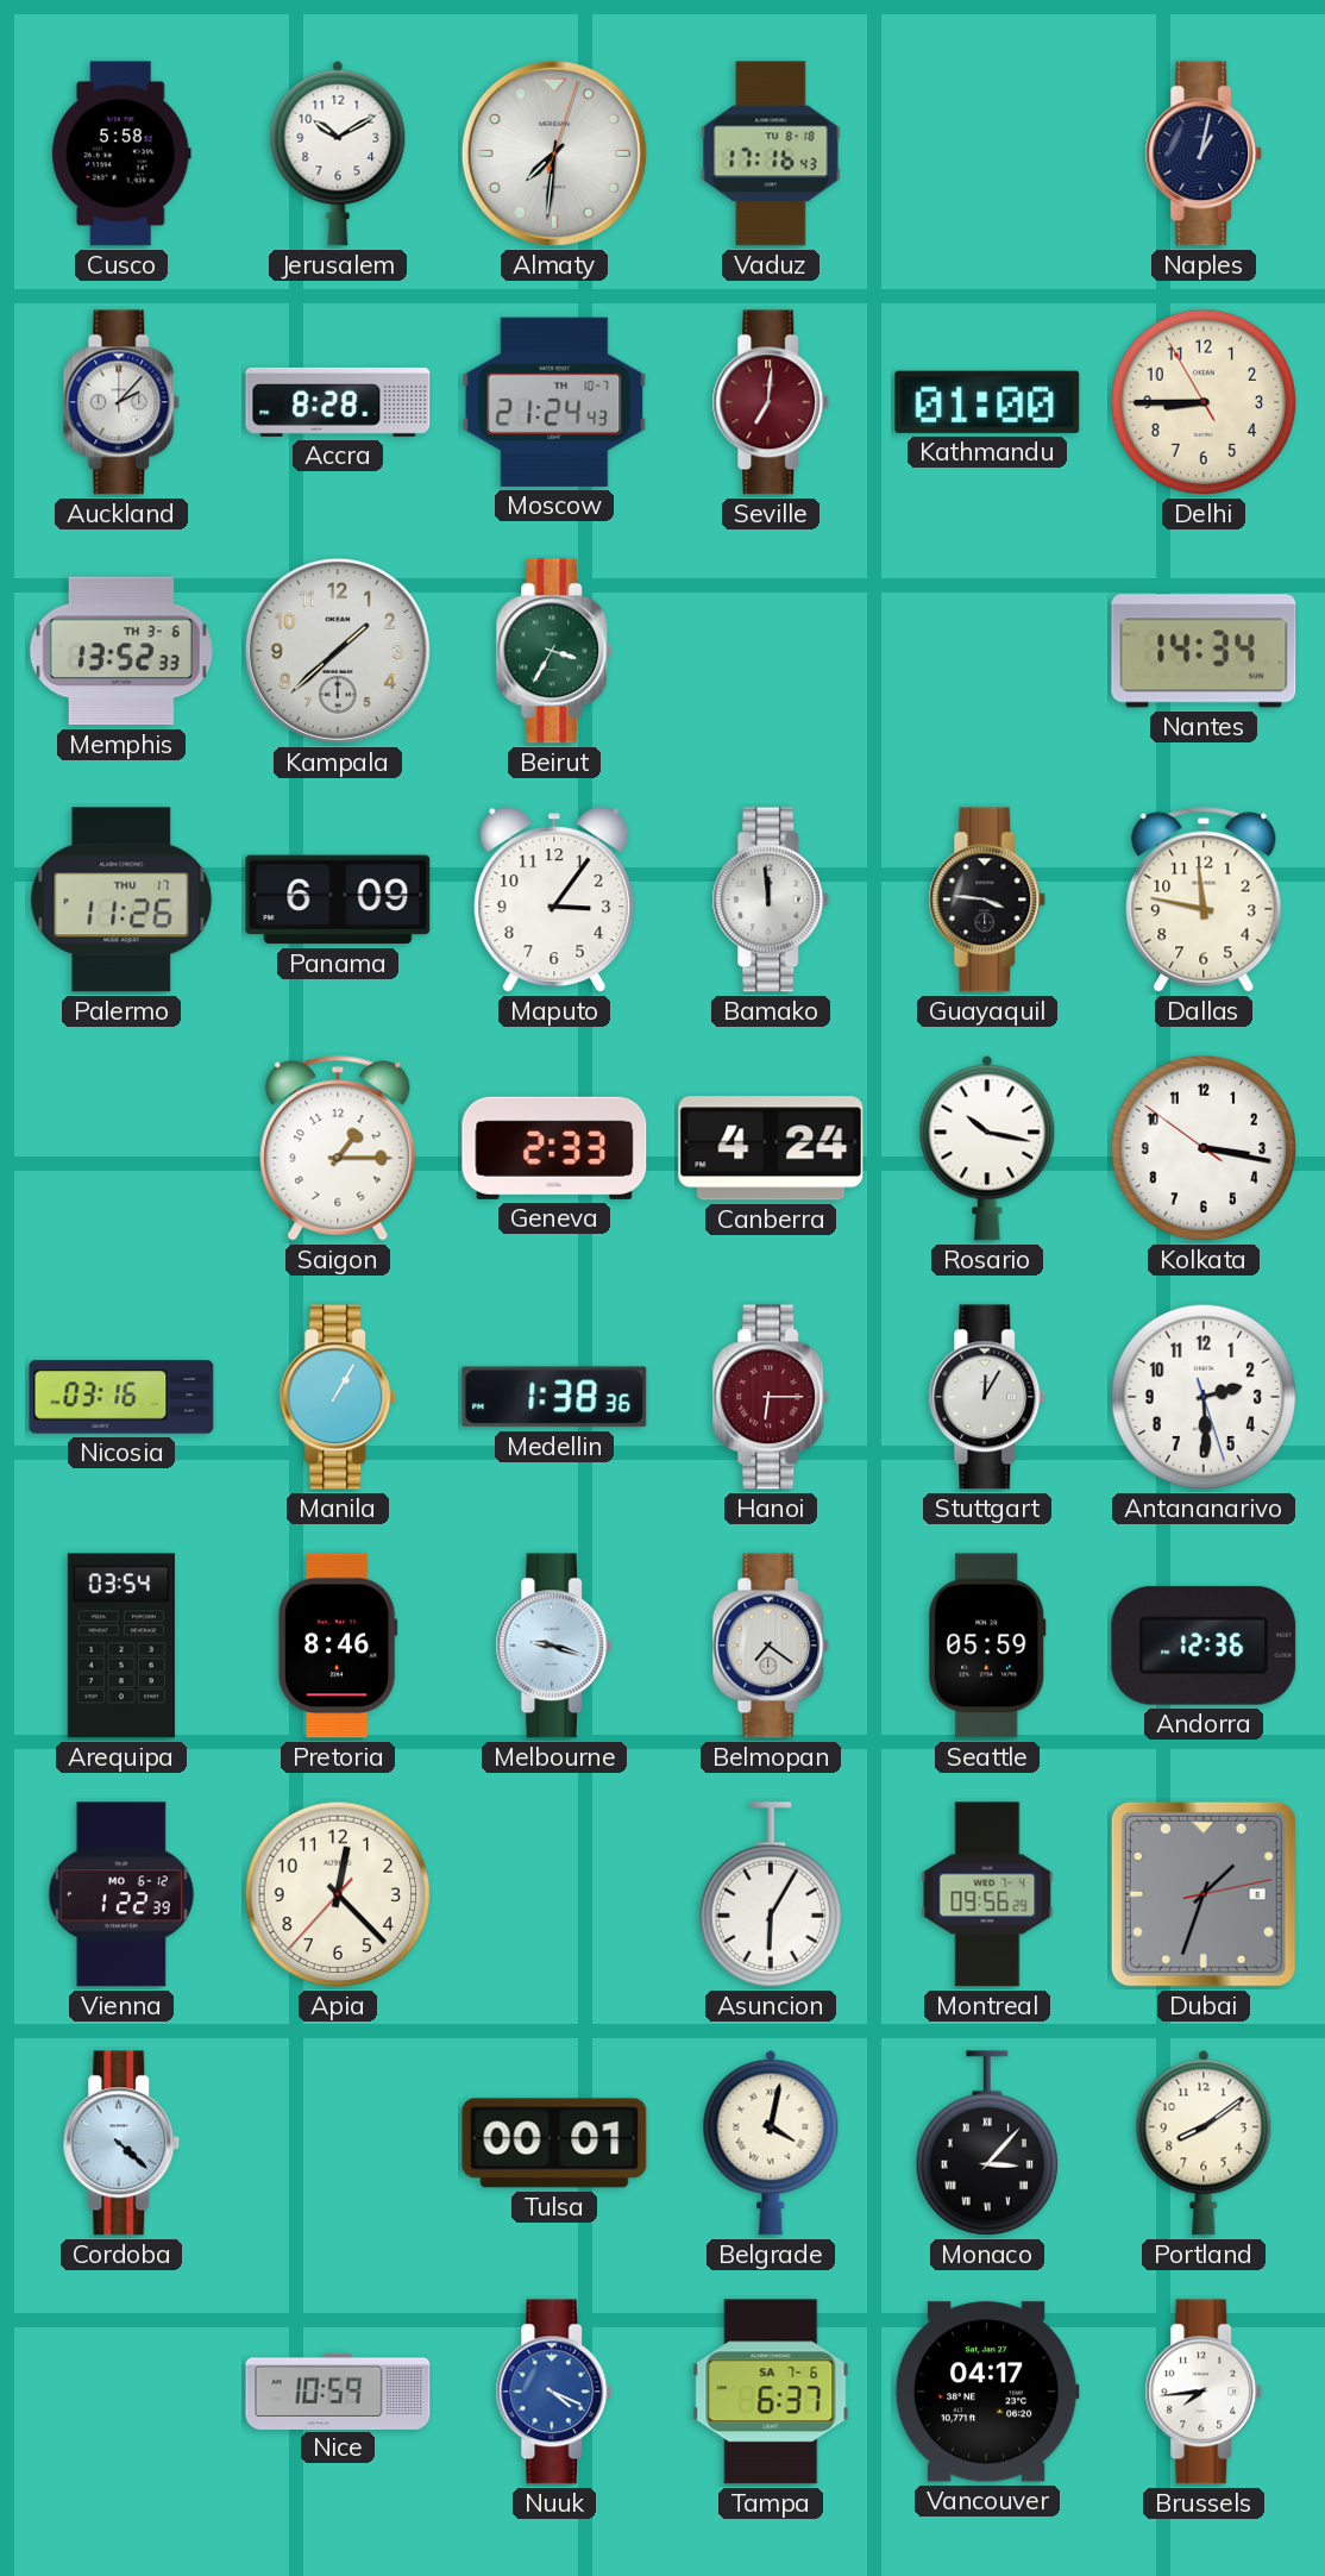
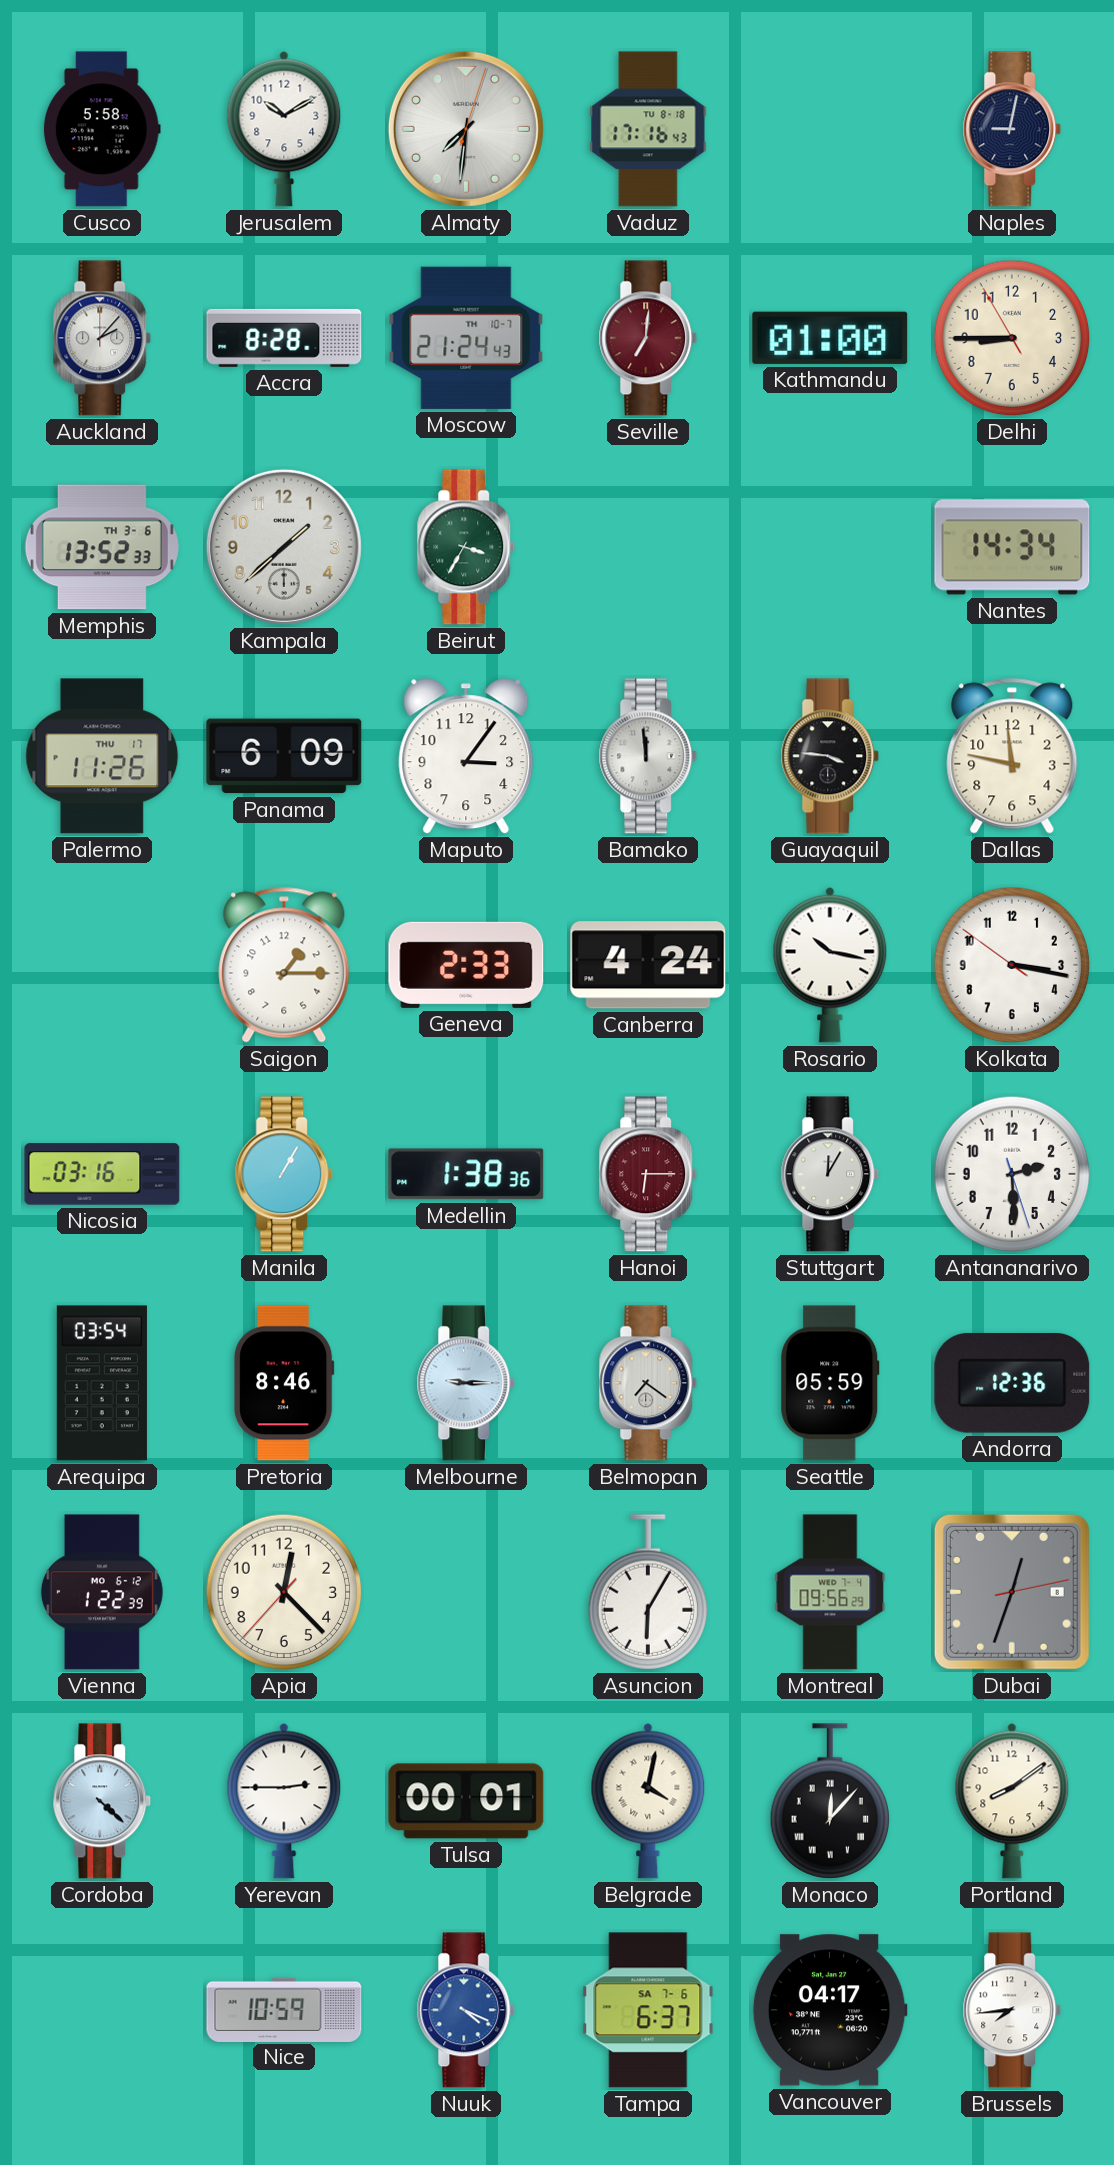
Naples: 1:02 -> 9:02 (1012, 129)
Melbourne: 9:18 -> 9:15 (466, 1383)
Dubai: 1:33 -> 12:33 (1012, 1592)
Yerevan: none -> 2:45 (284, 1801)
Monaco: 3:07 -> 12:07 (830, 1801)
